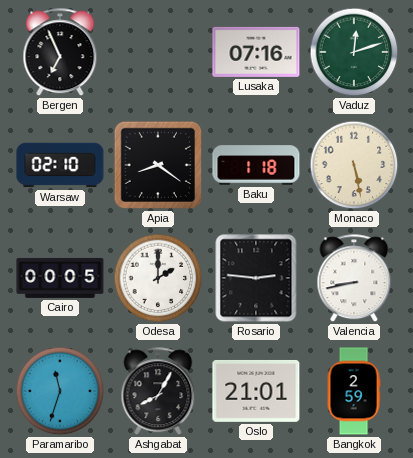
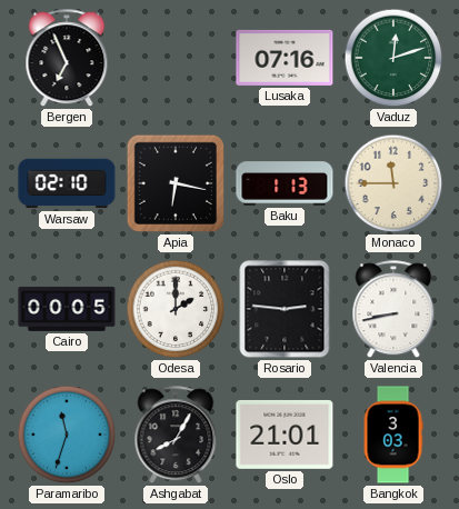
Apia: 8:21 -> 6:17 (176, 183)
Baku: 1:18 -> 1:13 (285, 183)
Monaco: 5:28 -> 11:45 (393, 183)
Bangkok: 2:59 -> 3:03 (393, 435)
